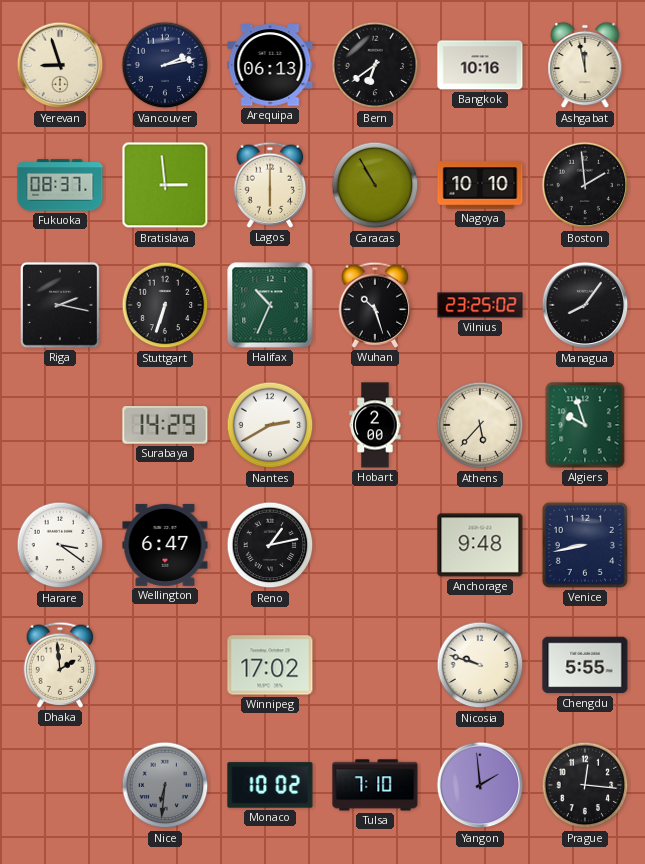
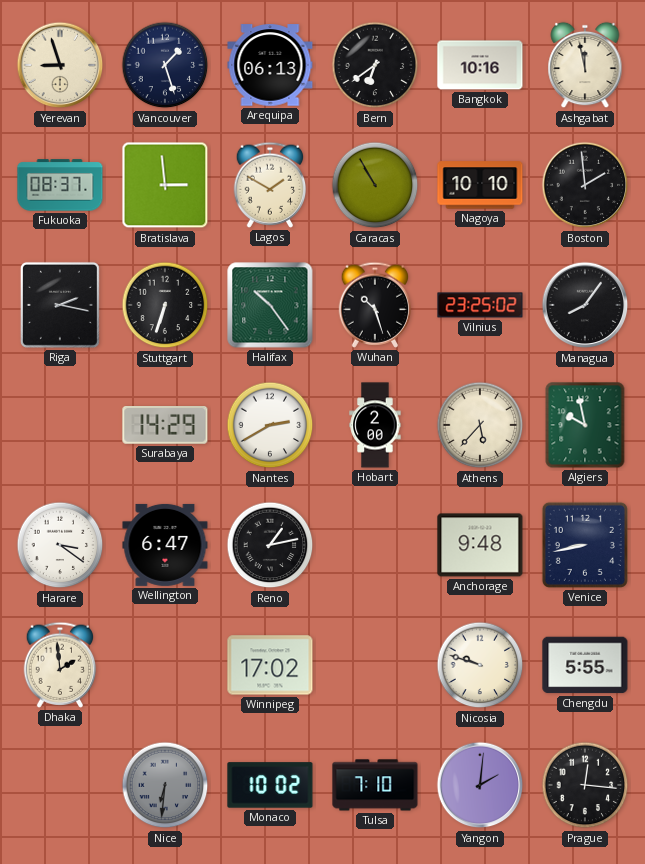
Vancouver: 2:13 -> 1:27 (165, 65)
Lagos: 6:00 -> 1:50 (270, 185)
Halifax: 10:34 -> 10:24 (270, 305)
Algiers: 9:57 -> 9:58 (585, 425)
Yangon: 1:59 -> 2:01 (480, 785)
